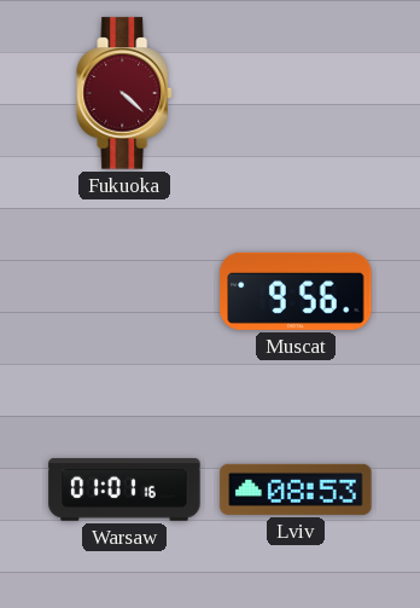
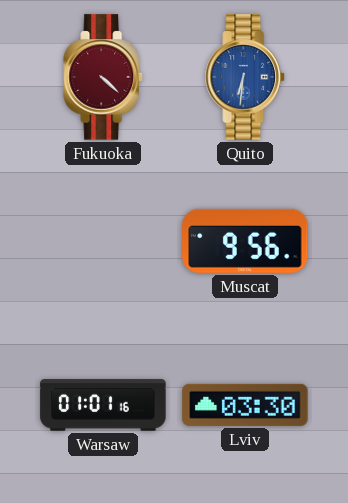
Quito: none -> 6:31 (245, 77)
Lviv: 08:53 -> 03:30 (245, 405)
